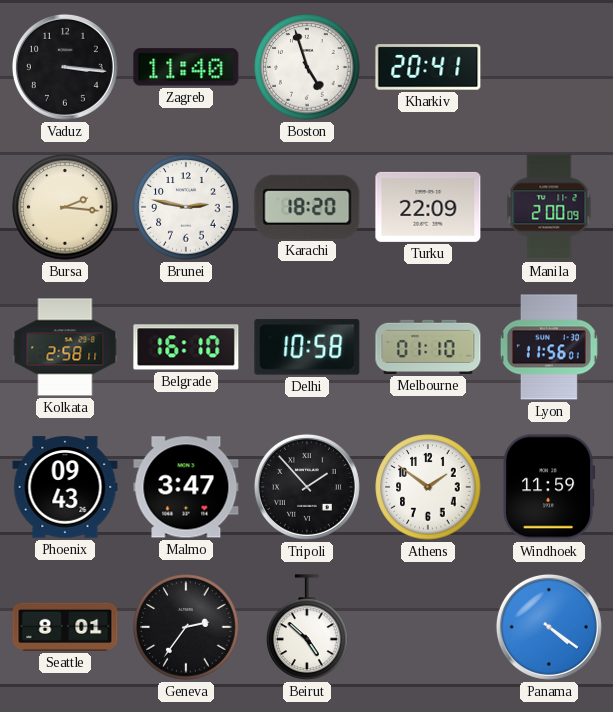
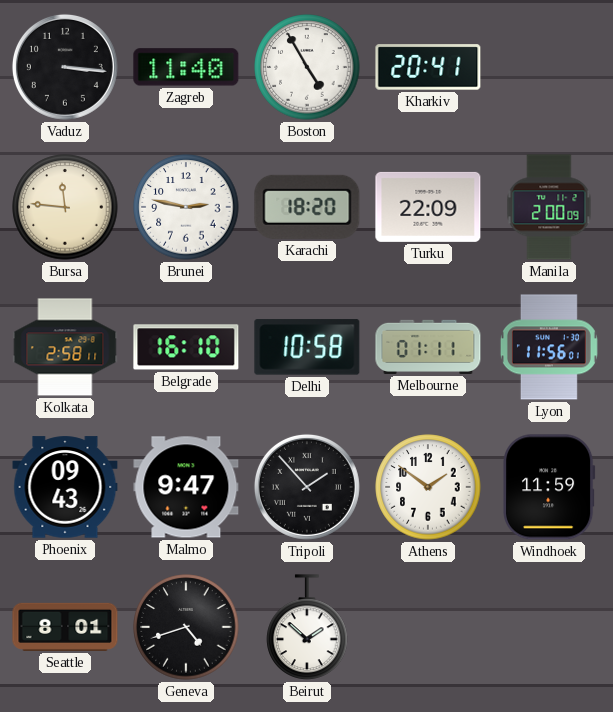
Boston: 4:57 -> 4:55 (307, 67)
Bursa: 2:16 -> 11:46 (65, 207)
Melbourne: 01:10 -> 01:11 (428, 347)
Malmo: 3:47 -> 9:47 (186, 487)
Geneva: 2:36 -> 4:42 (186, 627)
Beirut: 4:52 -> 1:52 (307, 627)
Panama: 4:21 -> none (549, 627)
